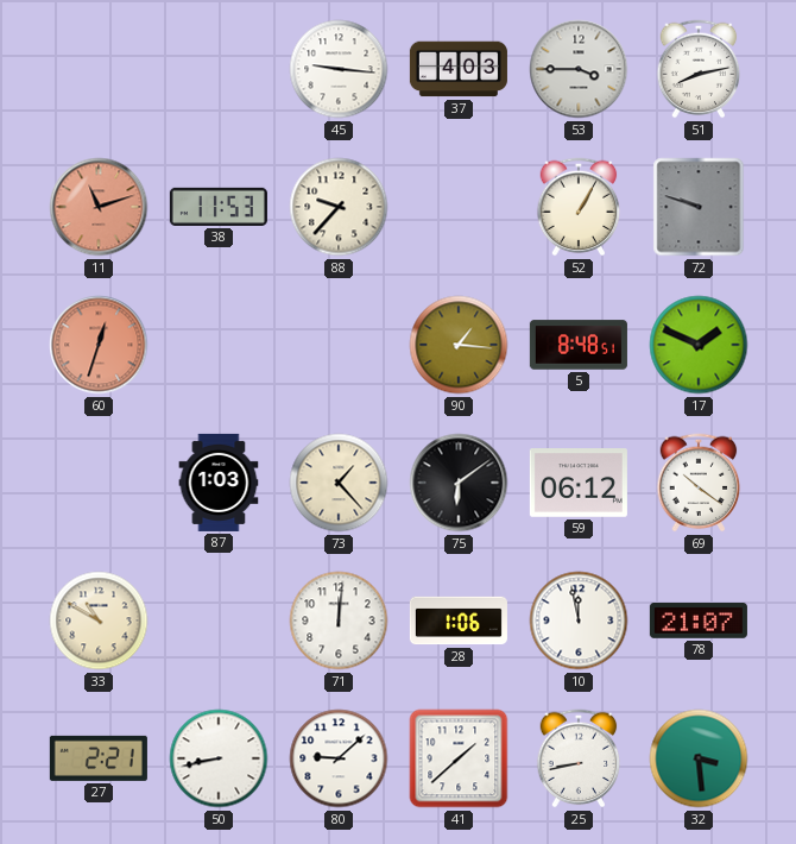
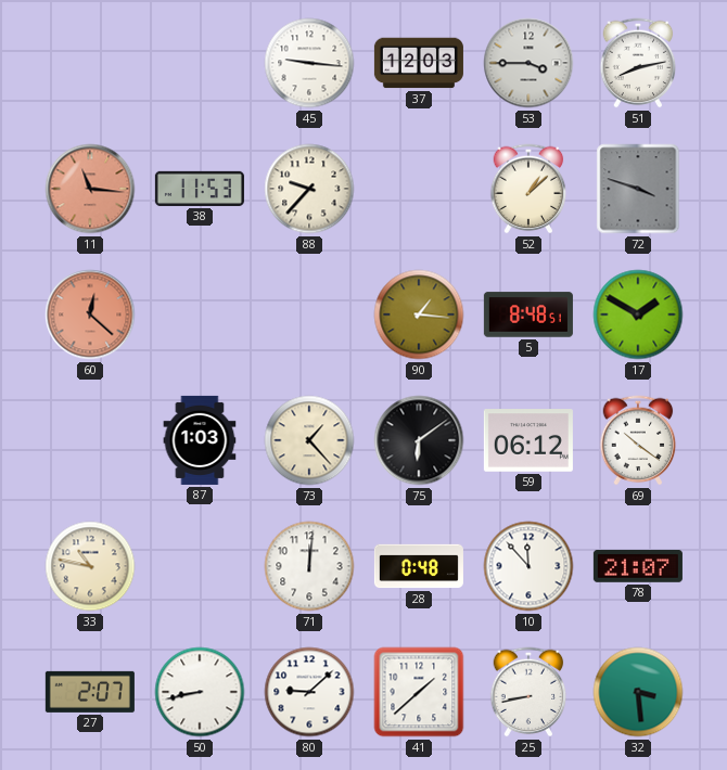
37: 4:03 -> 12:03 (419, 63)
11: 11:12 -> 11:16 (90, 189)
52: 1:05 -> 1:08 (528, 189)
72: 9:48 -> 3:48 (638, 189)
60: 12:33 -> 12:22 (90, 315)
17: 1:49 -> 1:50 (638, 315)
33: 10:50 -> 10:47 (90, 566)
28: 1:06 -> 0:48 (419, 566)
10: 11:58 -> 11:53 (528, 566)
27: 2:21 -> 2:07 (90, 692)
